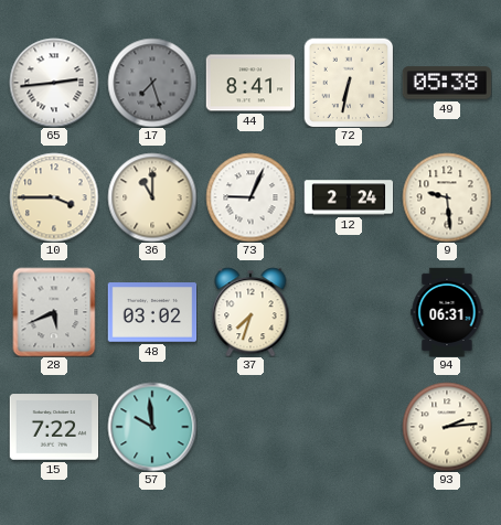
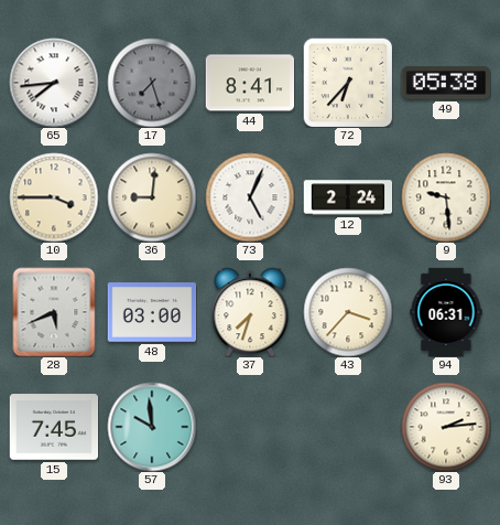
65: 2:44 -> 7:44 (54, 83)
72: 6:32 -> 6:37 (348, 83)
36: 11:00 -> 9:01 (152, 197)
73: 9:04 -> 5:04 (250, 197)
48: 03:02 -> 03:00 (152, 312)
43: none -> 3:37 (348, 312)
15: 7:22 -> 7:45 (54, 427)
